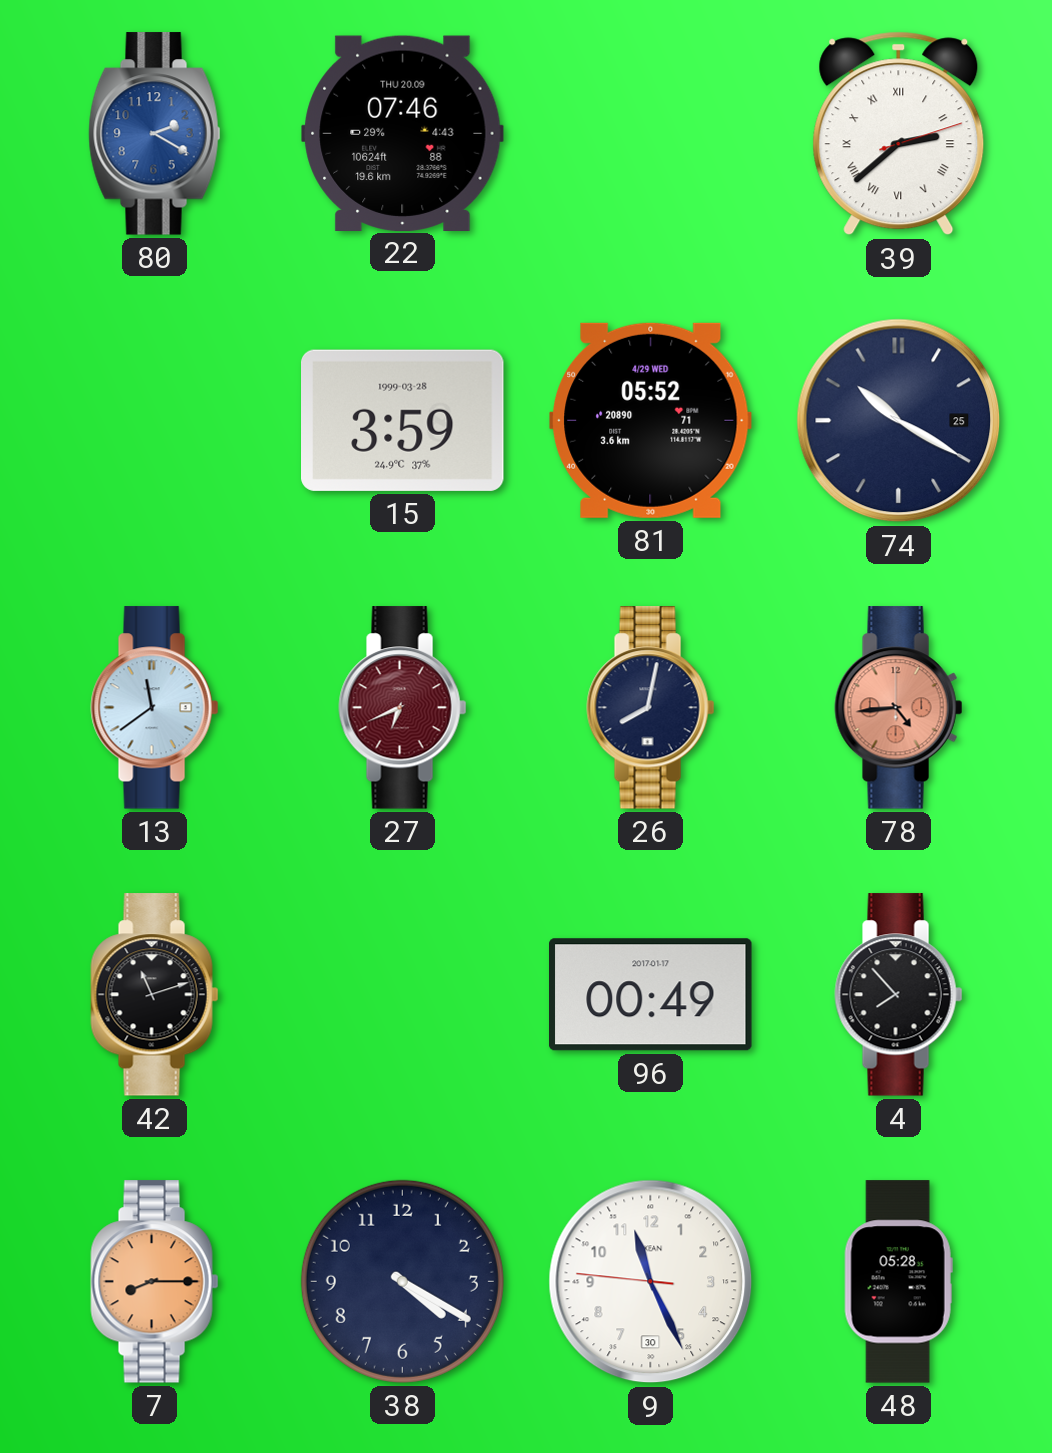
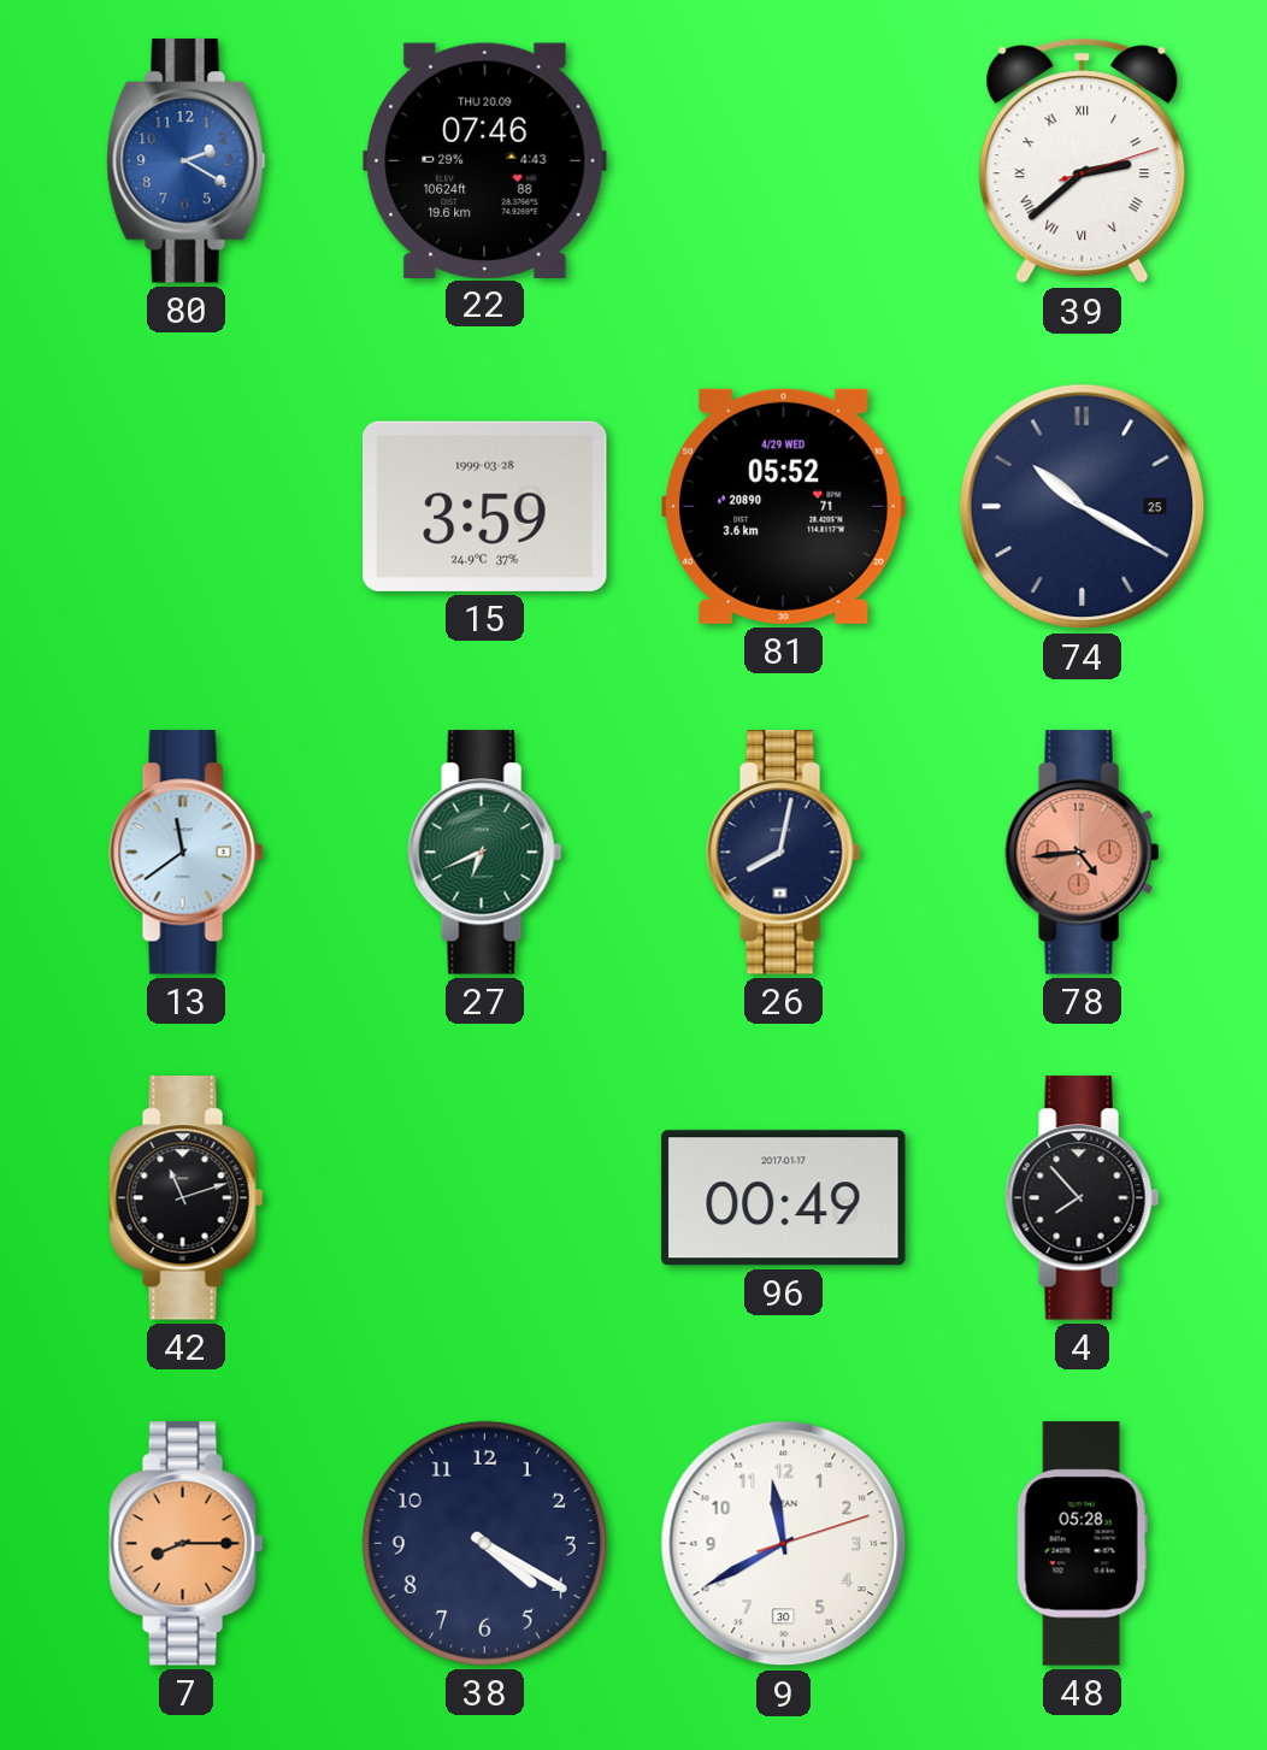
27 dial: burgundy -> green (485, 853)
9: 11:25 -> 11:40 (784, 1544)
